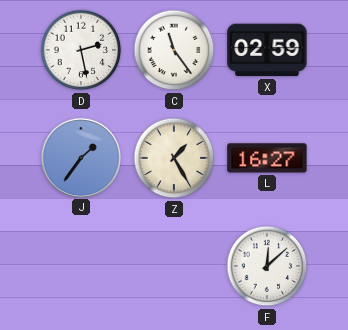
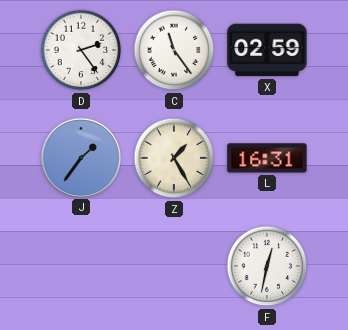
D: 2:28 -> 2:24 (81, 50)
L: 16:27 -> 16:31 (267, 158)
F: 12:08 -> 12:32 (267, 266)
